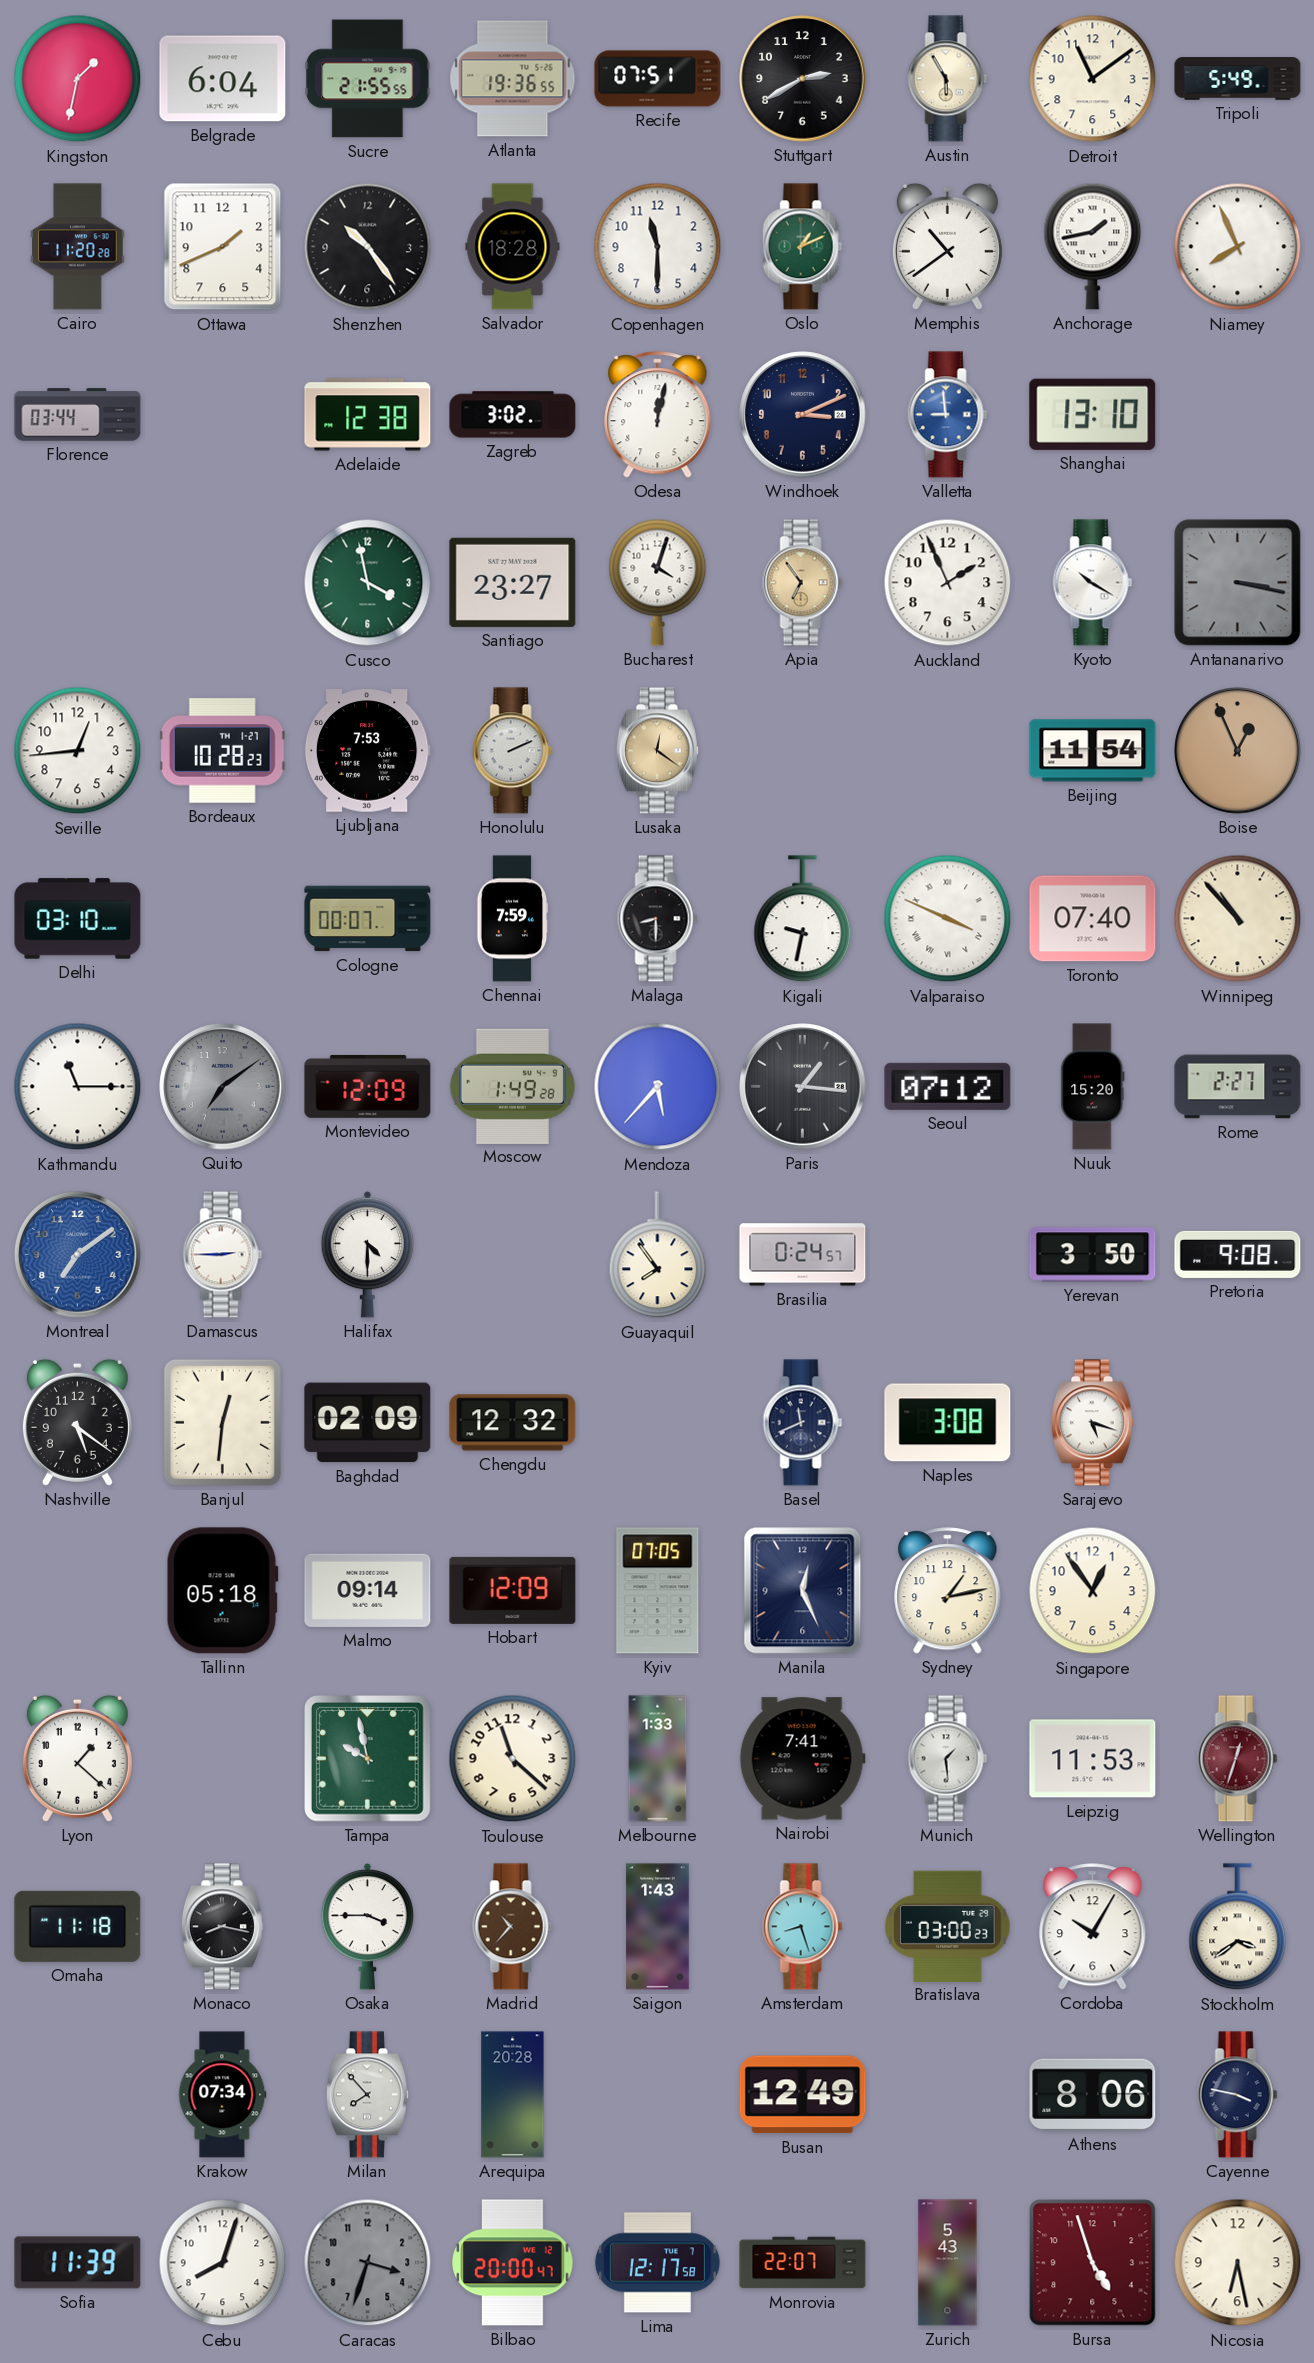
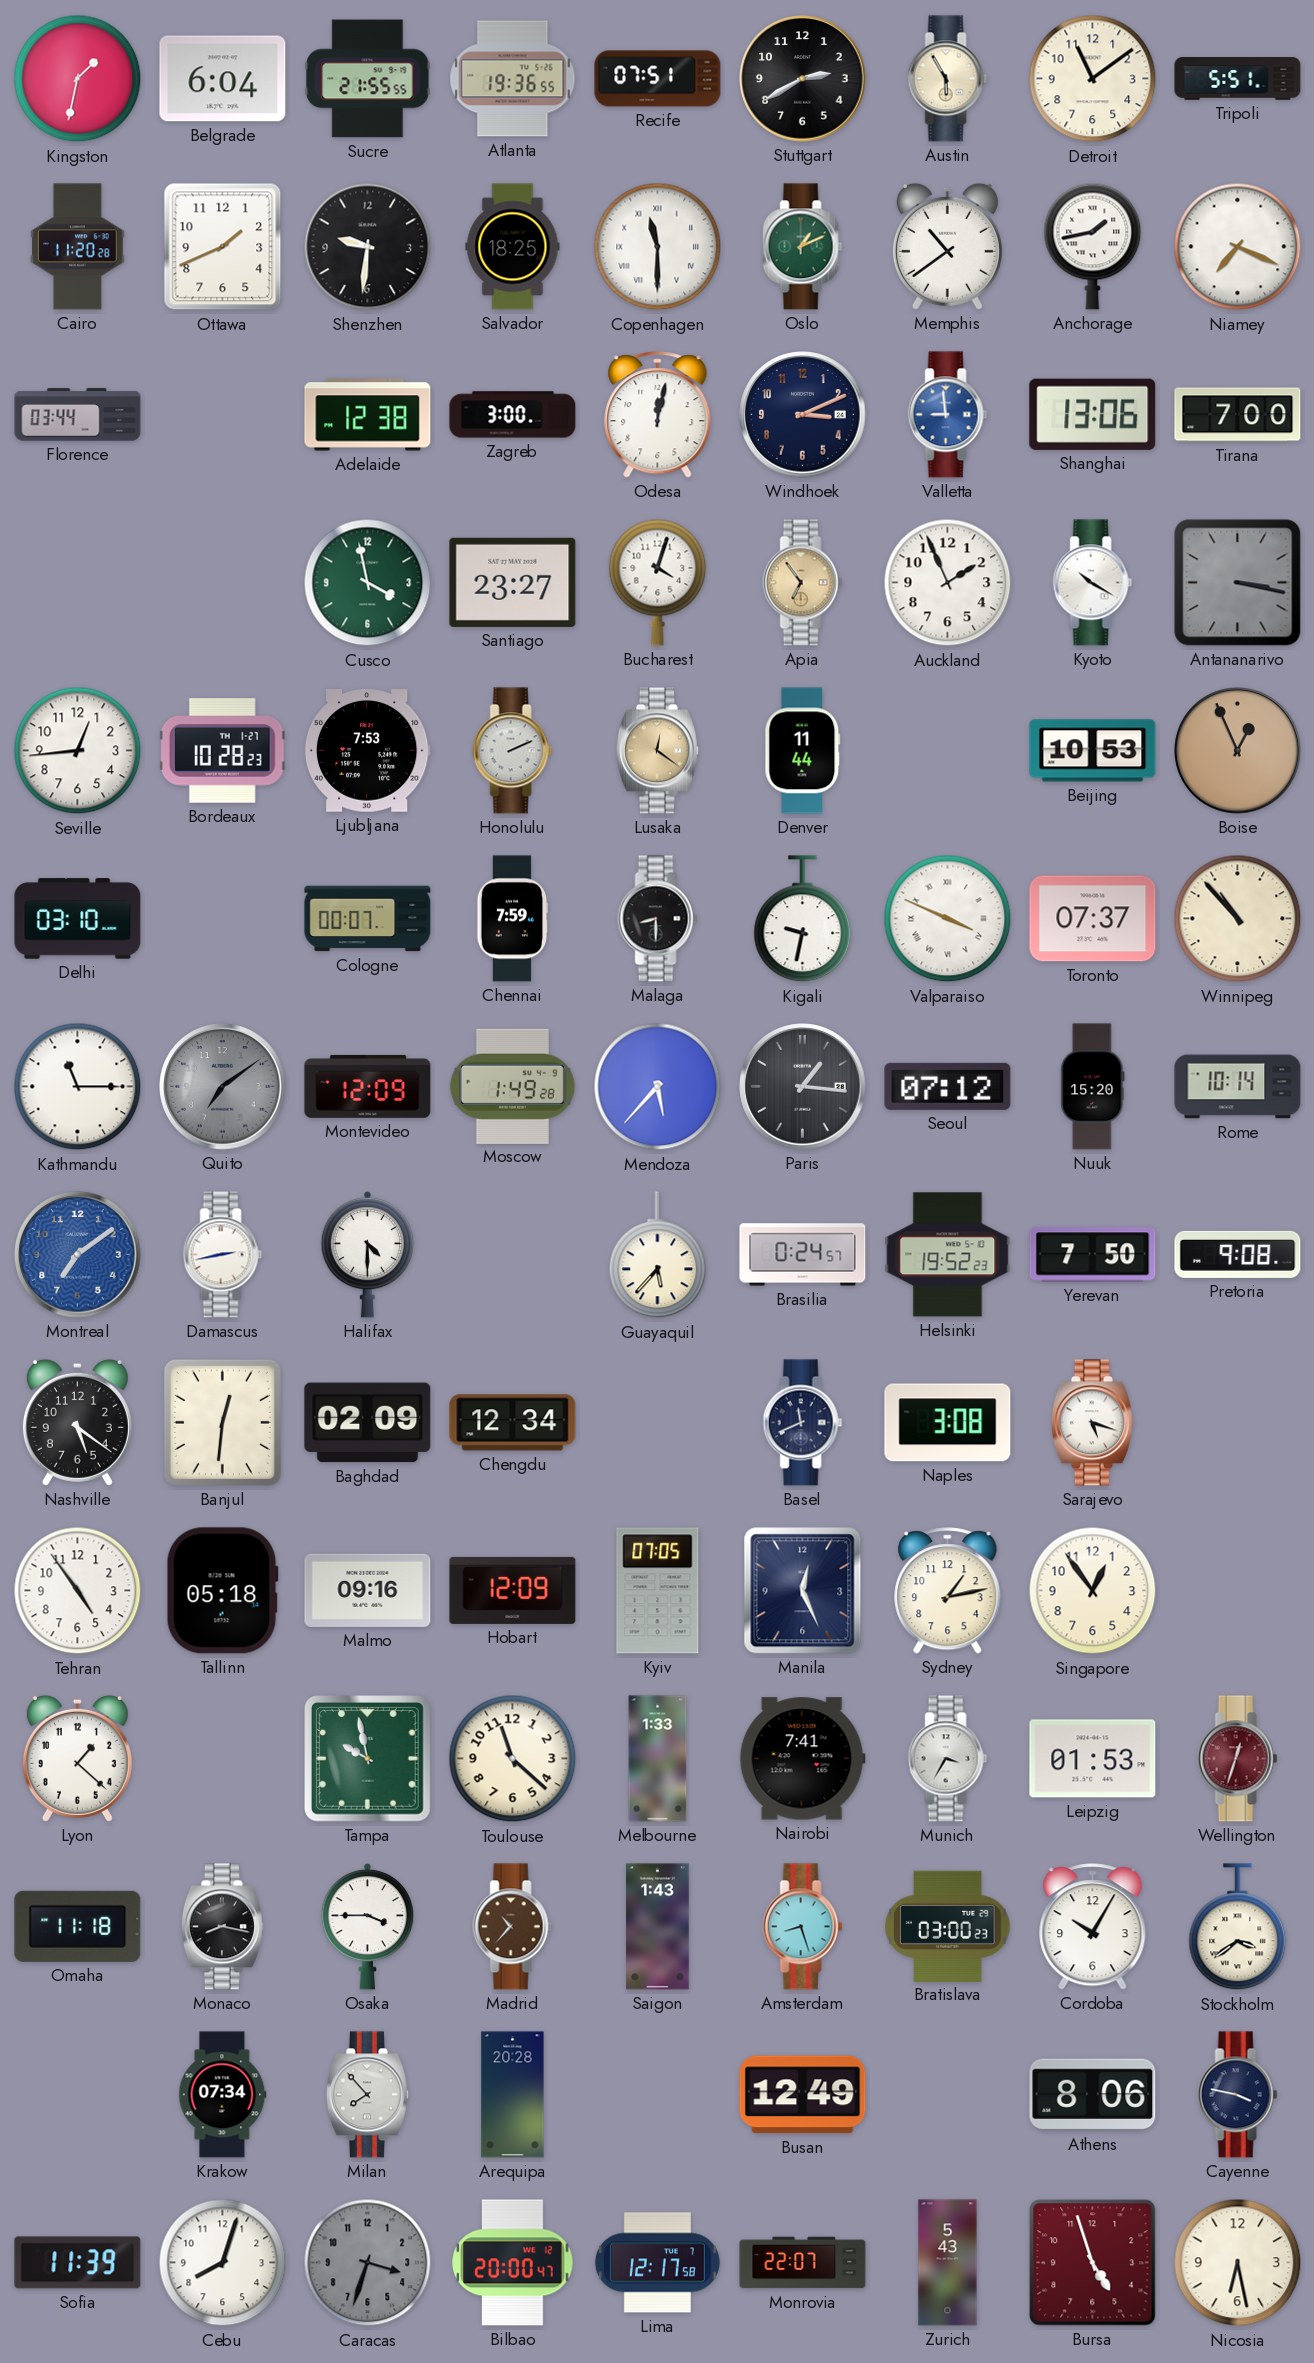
Tripoli: 5:49 -> 5:51 (1238, 79)
Shenzhen: 10:24 -> 9:31 (368, 247)
Salvador: 18:28 -> 18:25 (513, 247)
Copenhagen numerals: Arabic -> Roman (658, 247)
Niamey: 7:56 -> 7:19 (1238, 247)
Zagreb: 3:02 -> 3:00 (513, 415)
Shanghai: 13:10 -> 13:06 (1093, 414)
Tirana: none -> 7:00 (1238, 415)
Denver: none -> 11:44 (803, 751)
Beijing: 11:54 -> 10:53 (1093, 751)
Toronto: 07:40 -> 07:37 (1093, 919)
Rome: 2:27 -> 10:14 (1238, 1087)
Damascus: 2:45 -> 2:43 (223, 1255)
Guayaquil: 7:54 -> 5:37 (658, 1255)
Helsinki: none -> 19:52 (948, 1255)
Yerevan: 3:50 -> 7:50 (1093, 1255)
Chengdu: 12:32 -> 12:34 (513, 1423)
Tehran: none -> 4:54 (78, 1591)
Malmo: 09:14 -> 09:16 (368, 1590)
Munich: 1:29 -> 3:35 (948, 1759)
Leipzig: 11:53 -> 01:53 (1093, 1759)
